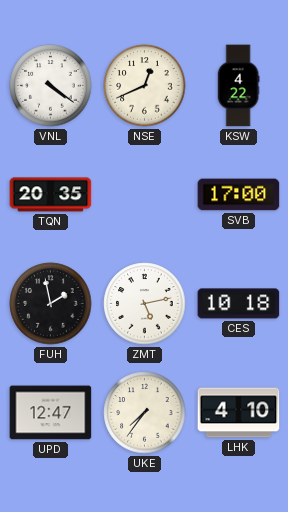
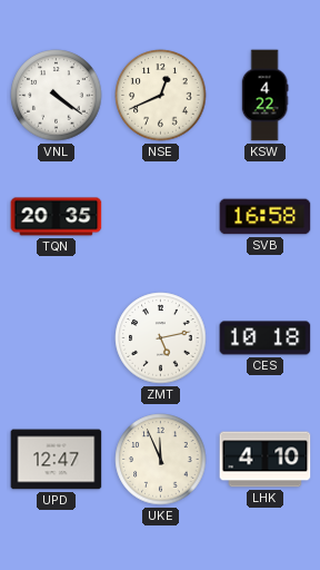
SVB: 17:00 -> 16:58 (266, 217)
FUH: 1:58 -> none (51, 304)
UKE: 7:36 -> 11:56 (161, 460)
